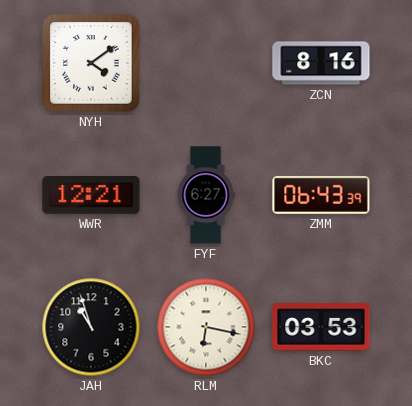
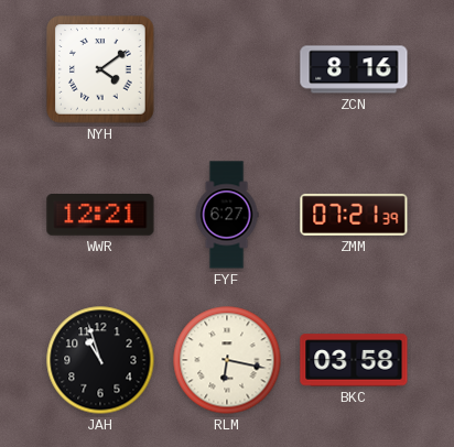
ZMM: 06:43 -> 07:21 (354, 215)
BKC: 03:53 -> 03:58 (354, 360)
